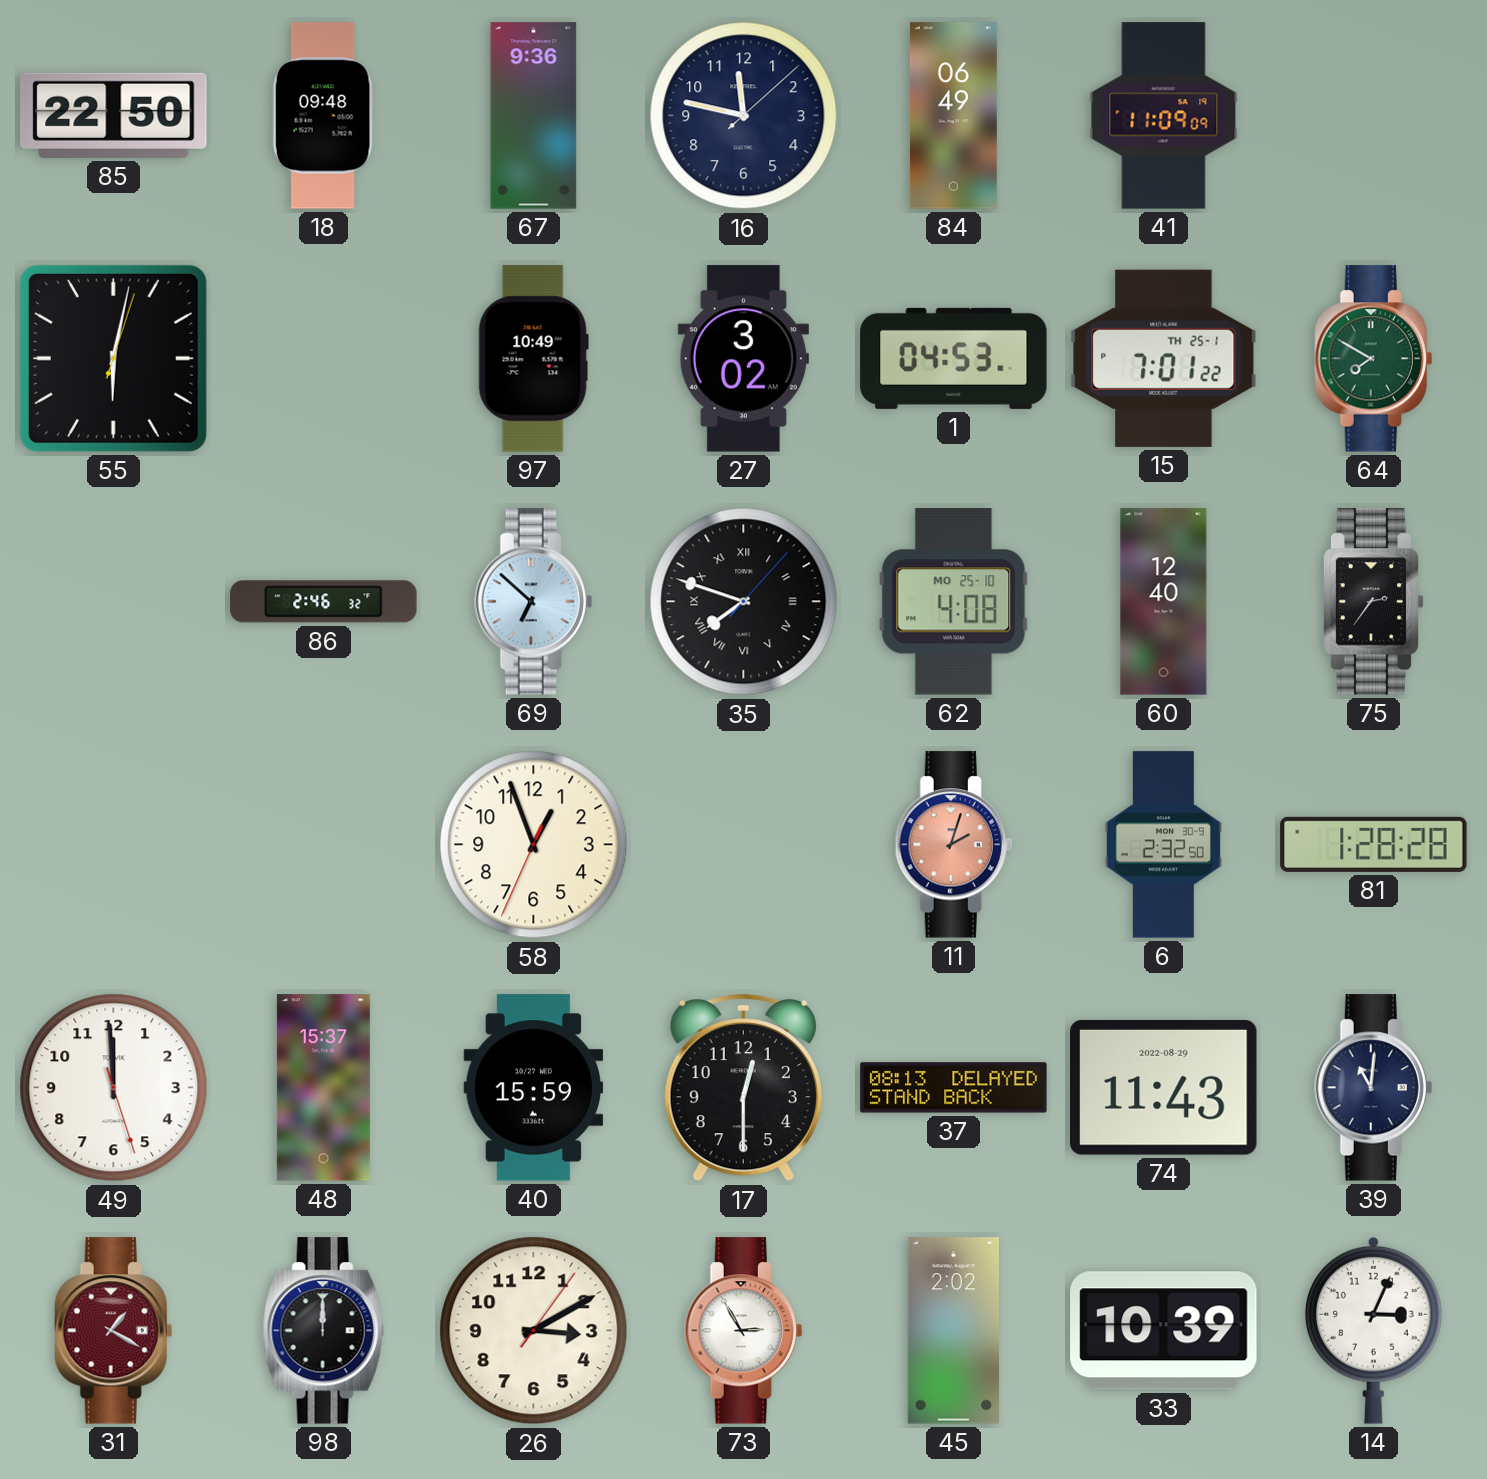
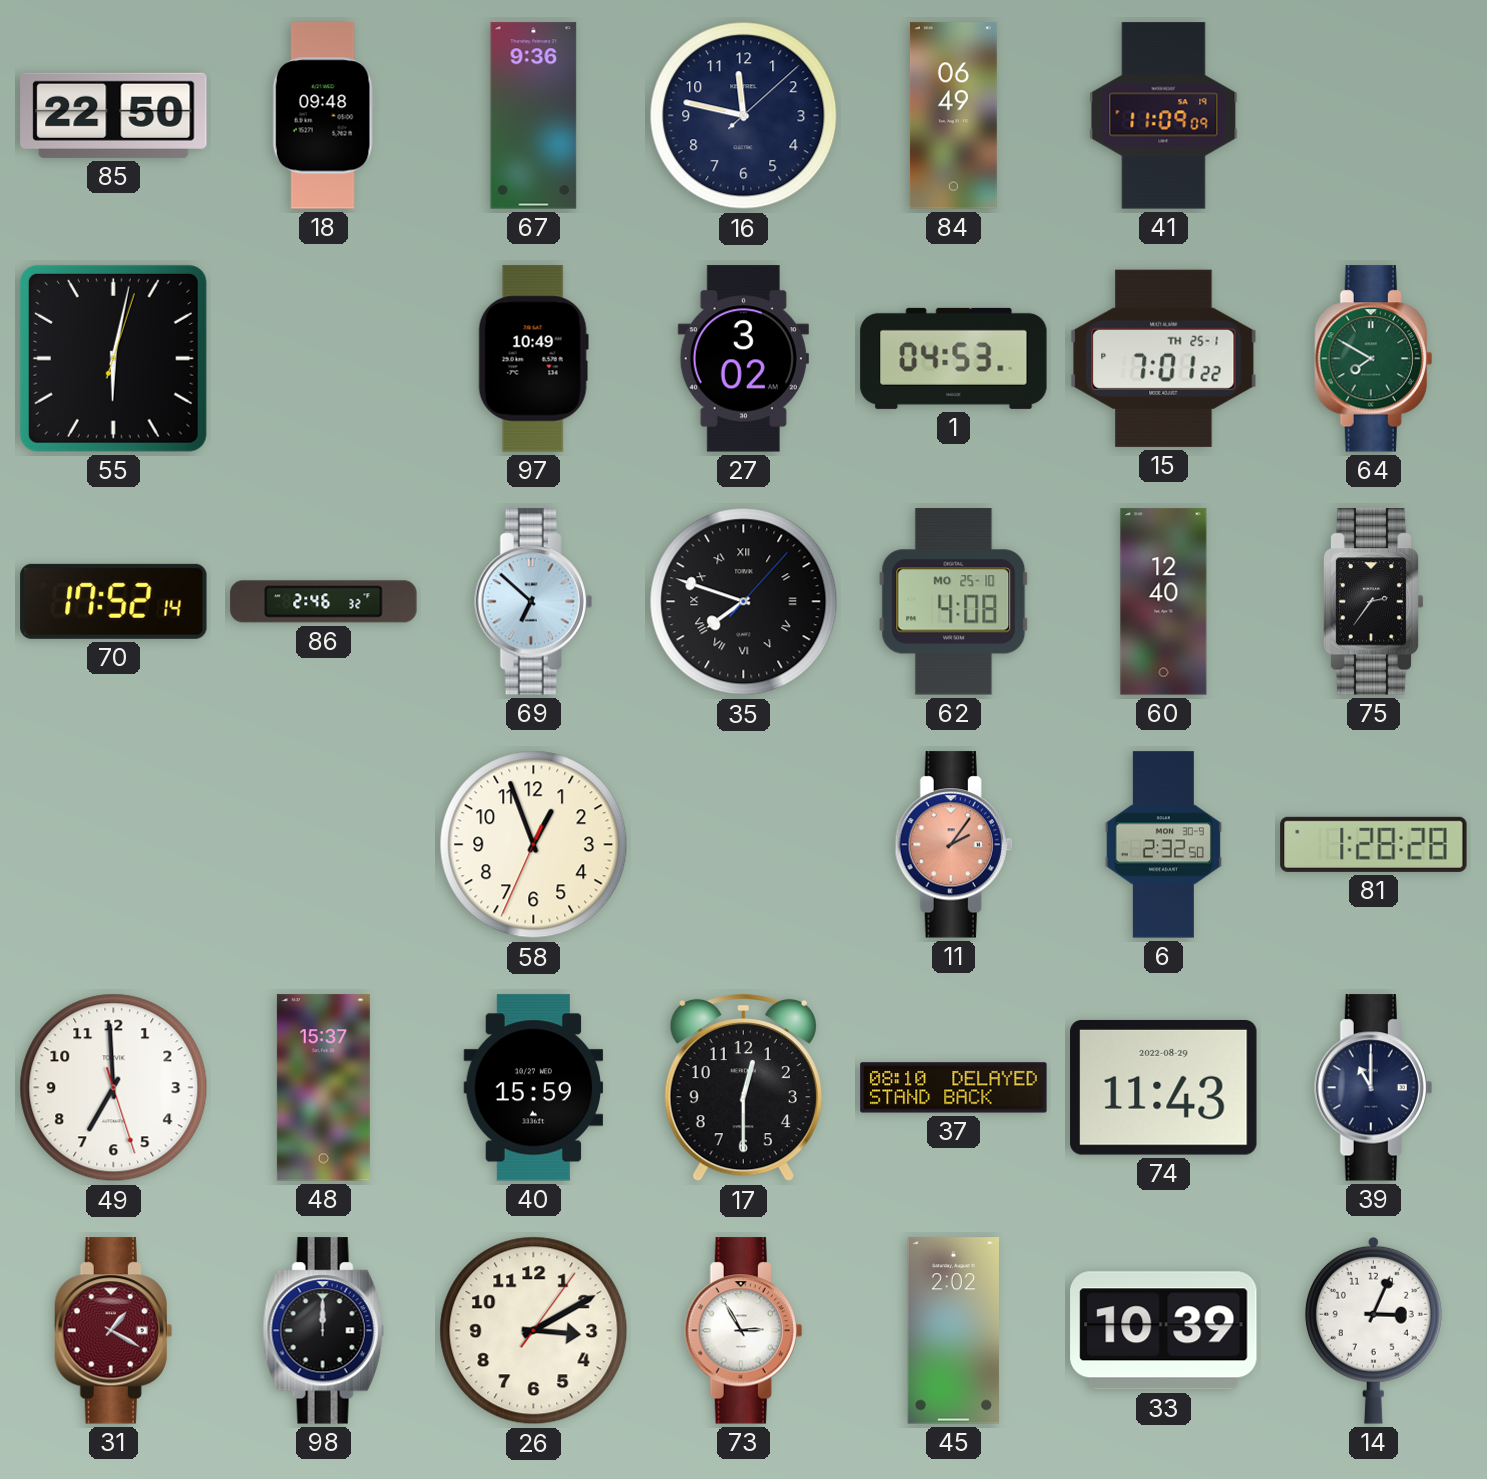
70: none -> 17:52 (114, 601)
11: 2:03 -> 2:06 (954, 845)
49: 11:59 -> 6:59 (114, 1088)
37: 08:13 -> 08:10 (954, 1088)
39: 11:01 -> 11:00 (1374, 1088)
